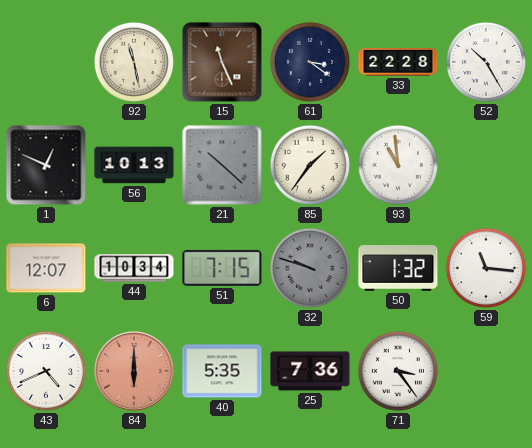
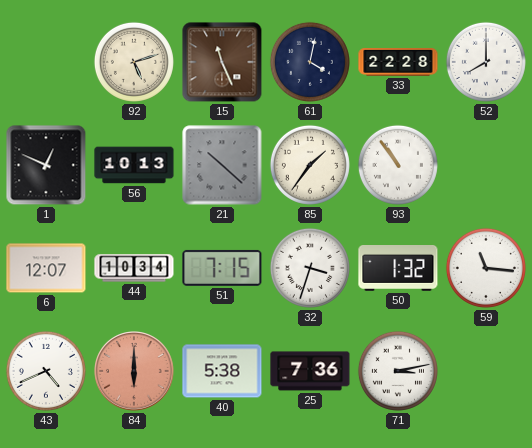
92: 11:28 -> 5:12 (134, 62)
61: 3:21 -> 4:02 (310, 62)
52: 10:25 -> 8:00 (486, 62)
93: 10:59 -> 10:54 (398, 165)
32: 9:48 -> 3:33 (310, 268)
32 dial: grey -> white (310, 268)
40: 5:35 -> 5:38 (222, 371)
71: 3:24 -> 3:13 (398, 371)
